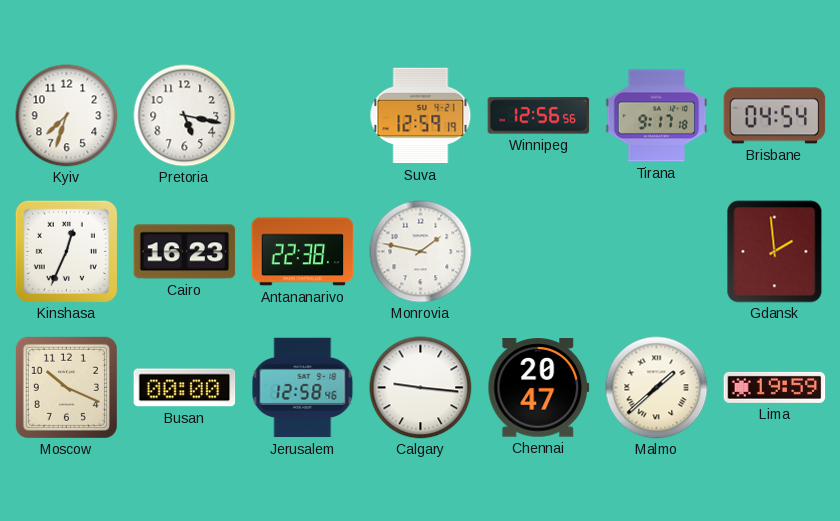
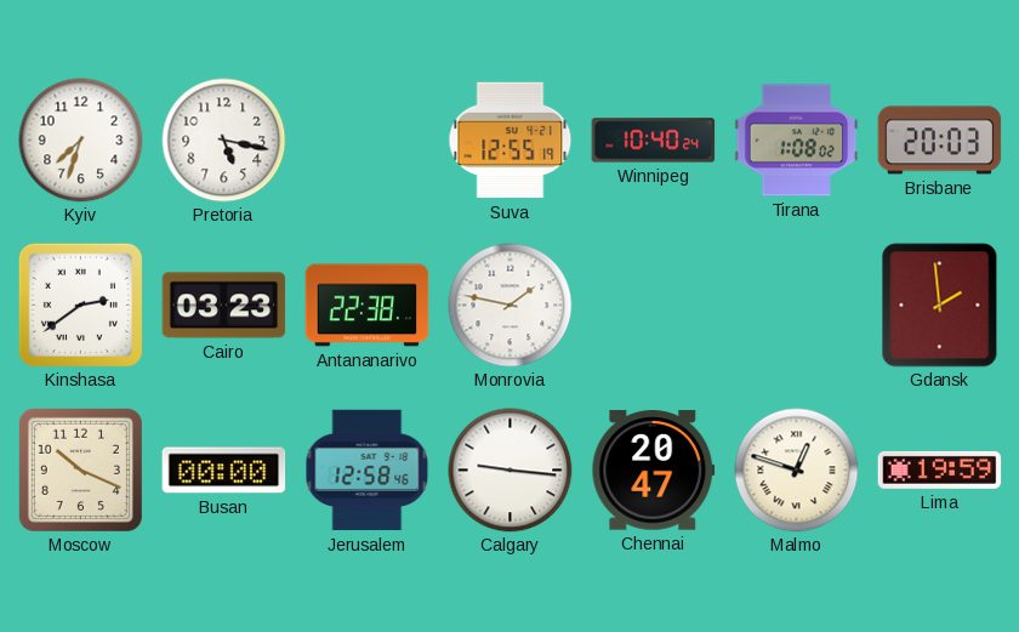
Suva: 12:59 -> 12:55 (511, 141)
Winnipeg: 12:56 -> 10:40 (654, 141)
Tirana: 9:17 -> 1:08 (797, 141)
Brisbane: 04:54 -> 20:03 (940, 141)
Kinshasa: 12:34 -> 2:39 (80, 304)
Cairo: 16:23 -> 03:23 (224, 306)
Malmo: 1:38 -> 12:48 (797, 471)
